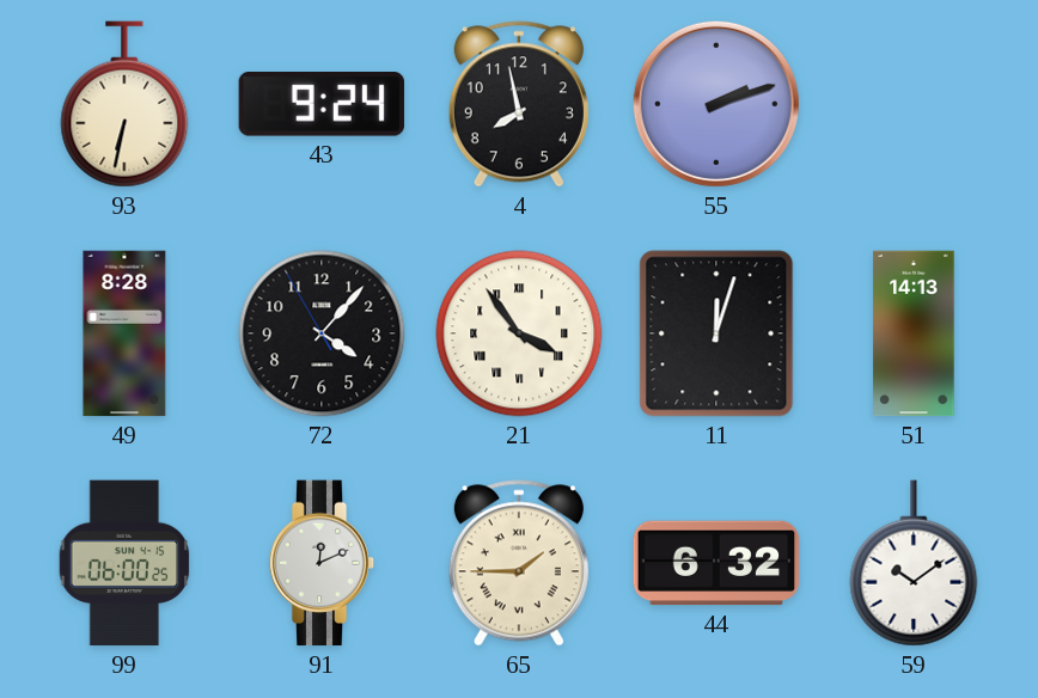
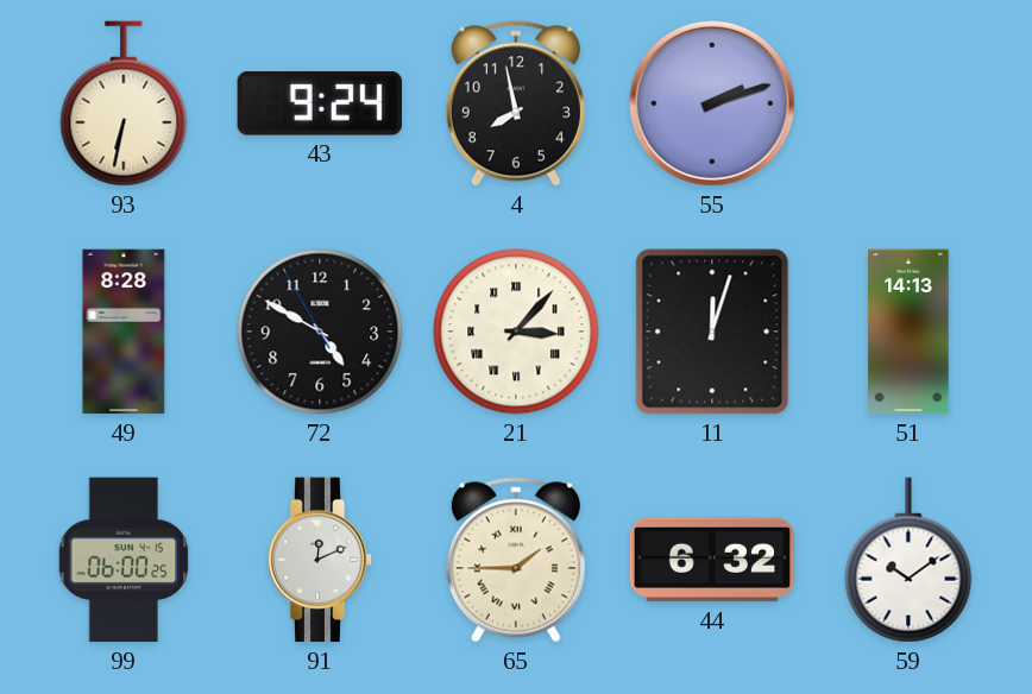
72: 4:06 -> 4:49 (320, 332)
21: 3:54 -> 3:07 (516, 332)
